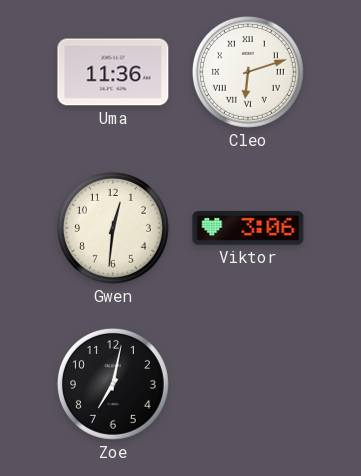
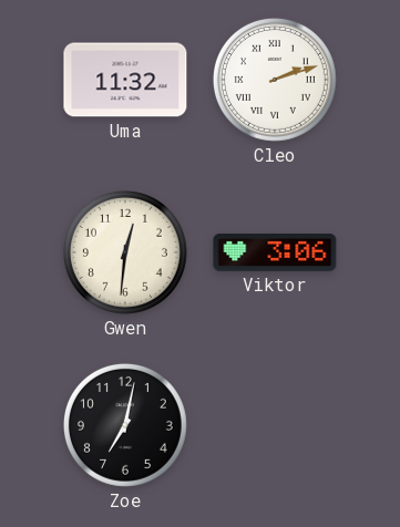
Uma: 11:36 -> 11:32 (125, 80)
Cleo: 6:12 -> 2:12 (275, 80)
